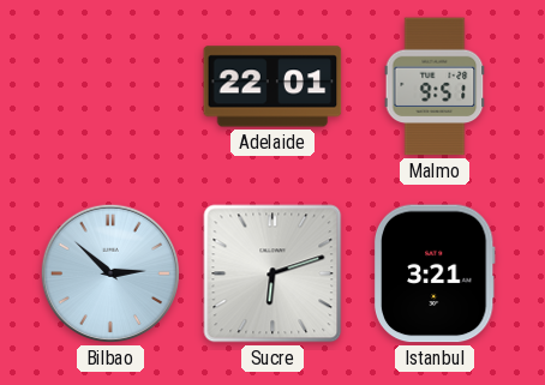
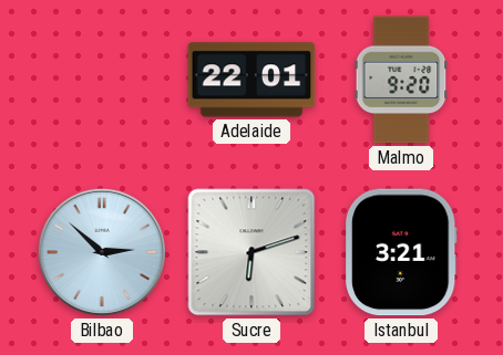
Malmo: 9:51 -> 9:20 (401, 80)
